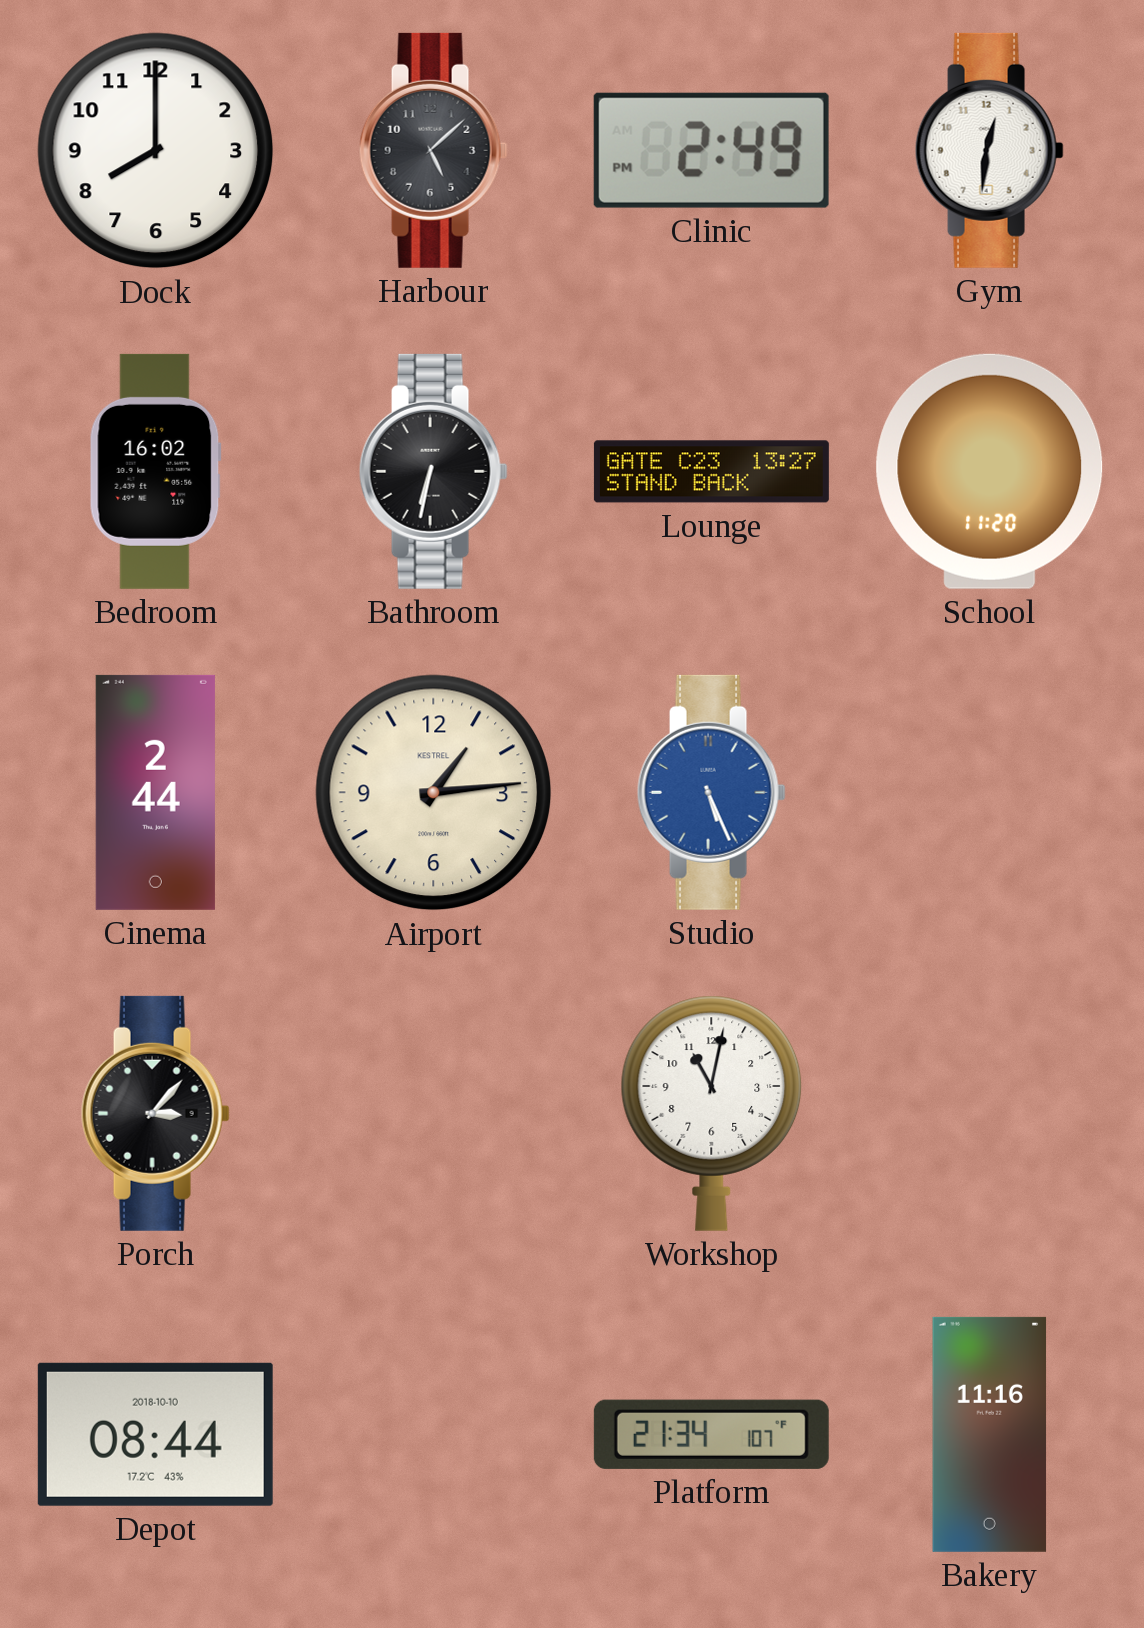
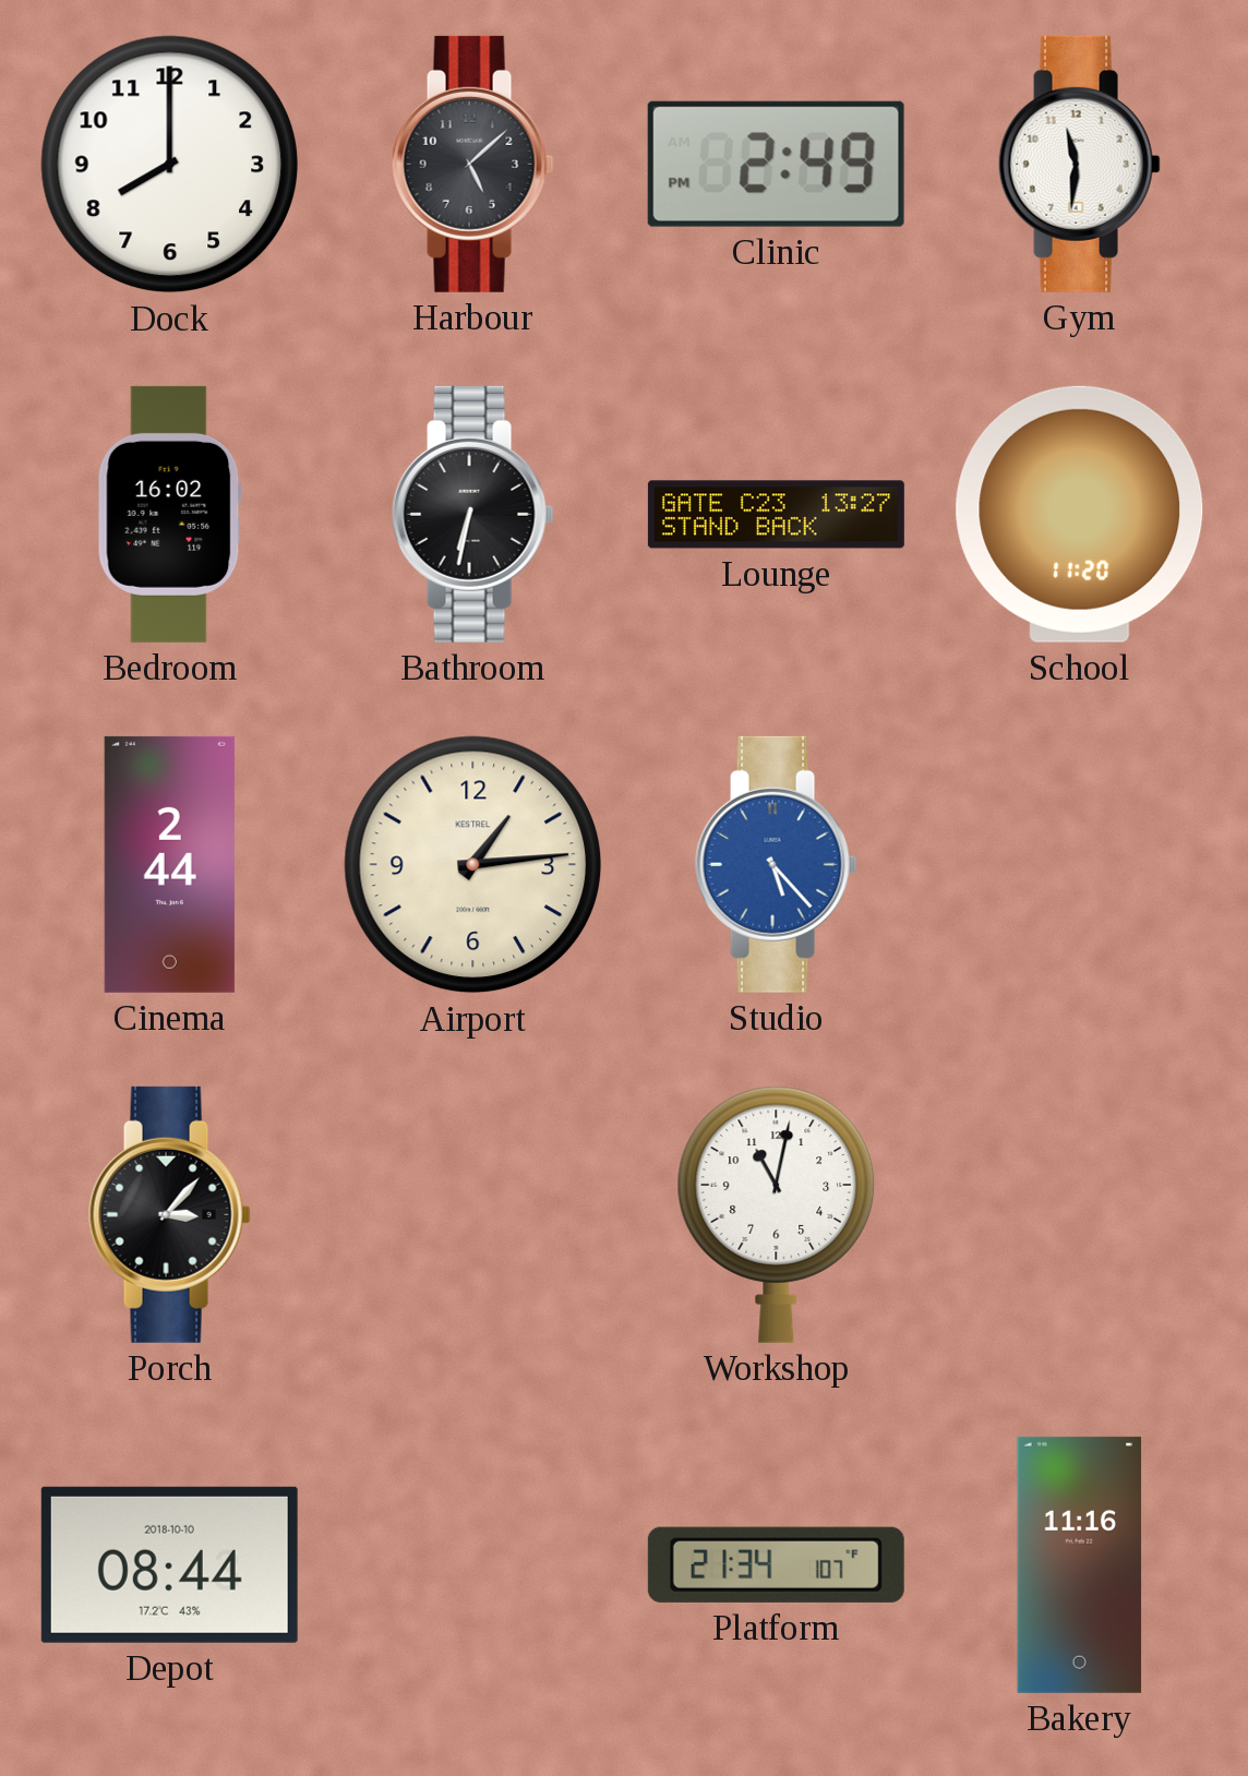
Gym: 12:31 -> 11:31 (1079, 164)
Studio: 5:26 -> 5:23 (776, 864)
